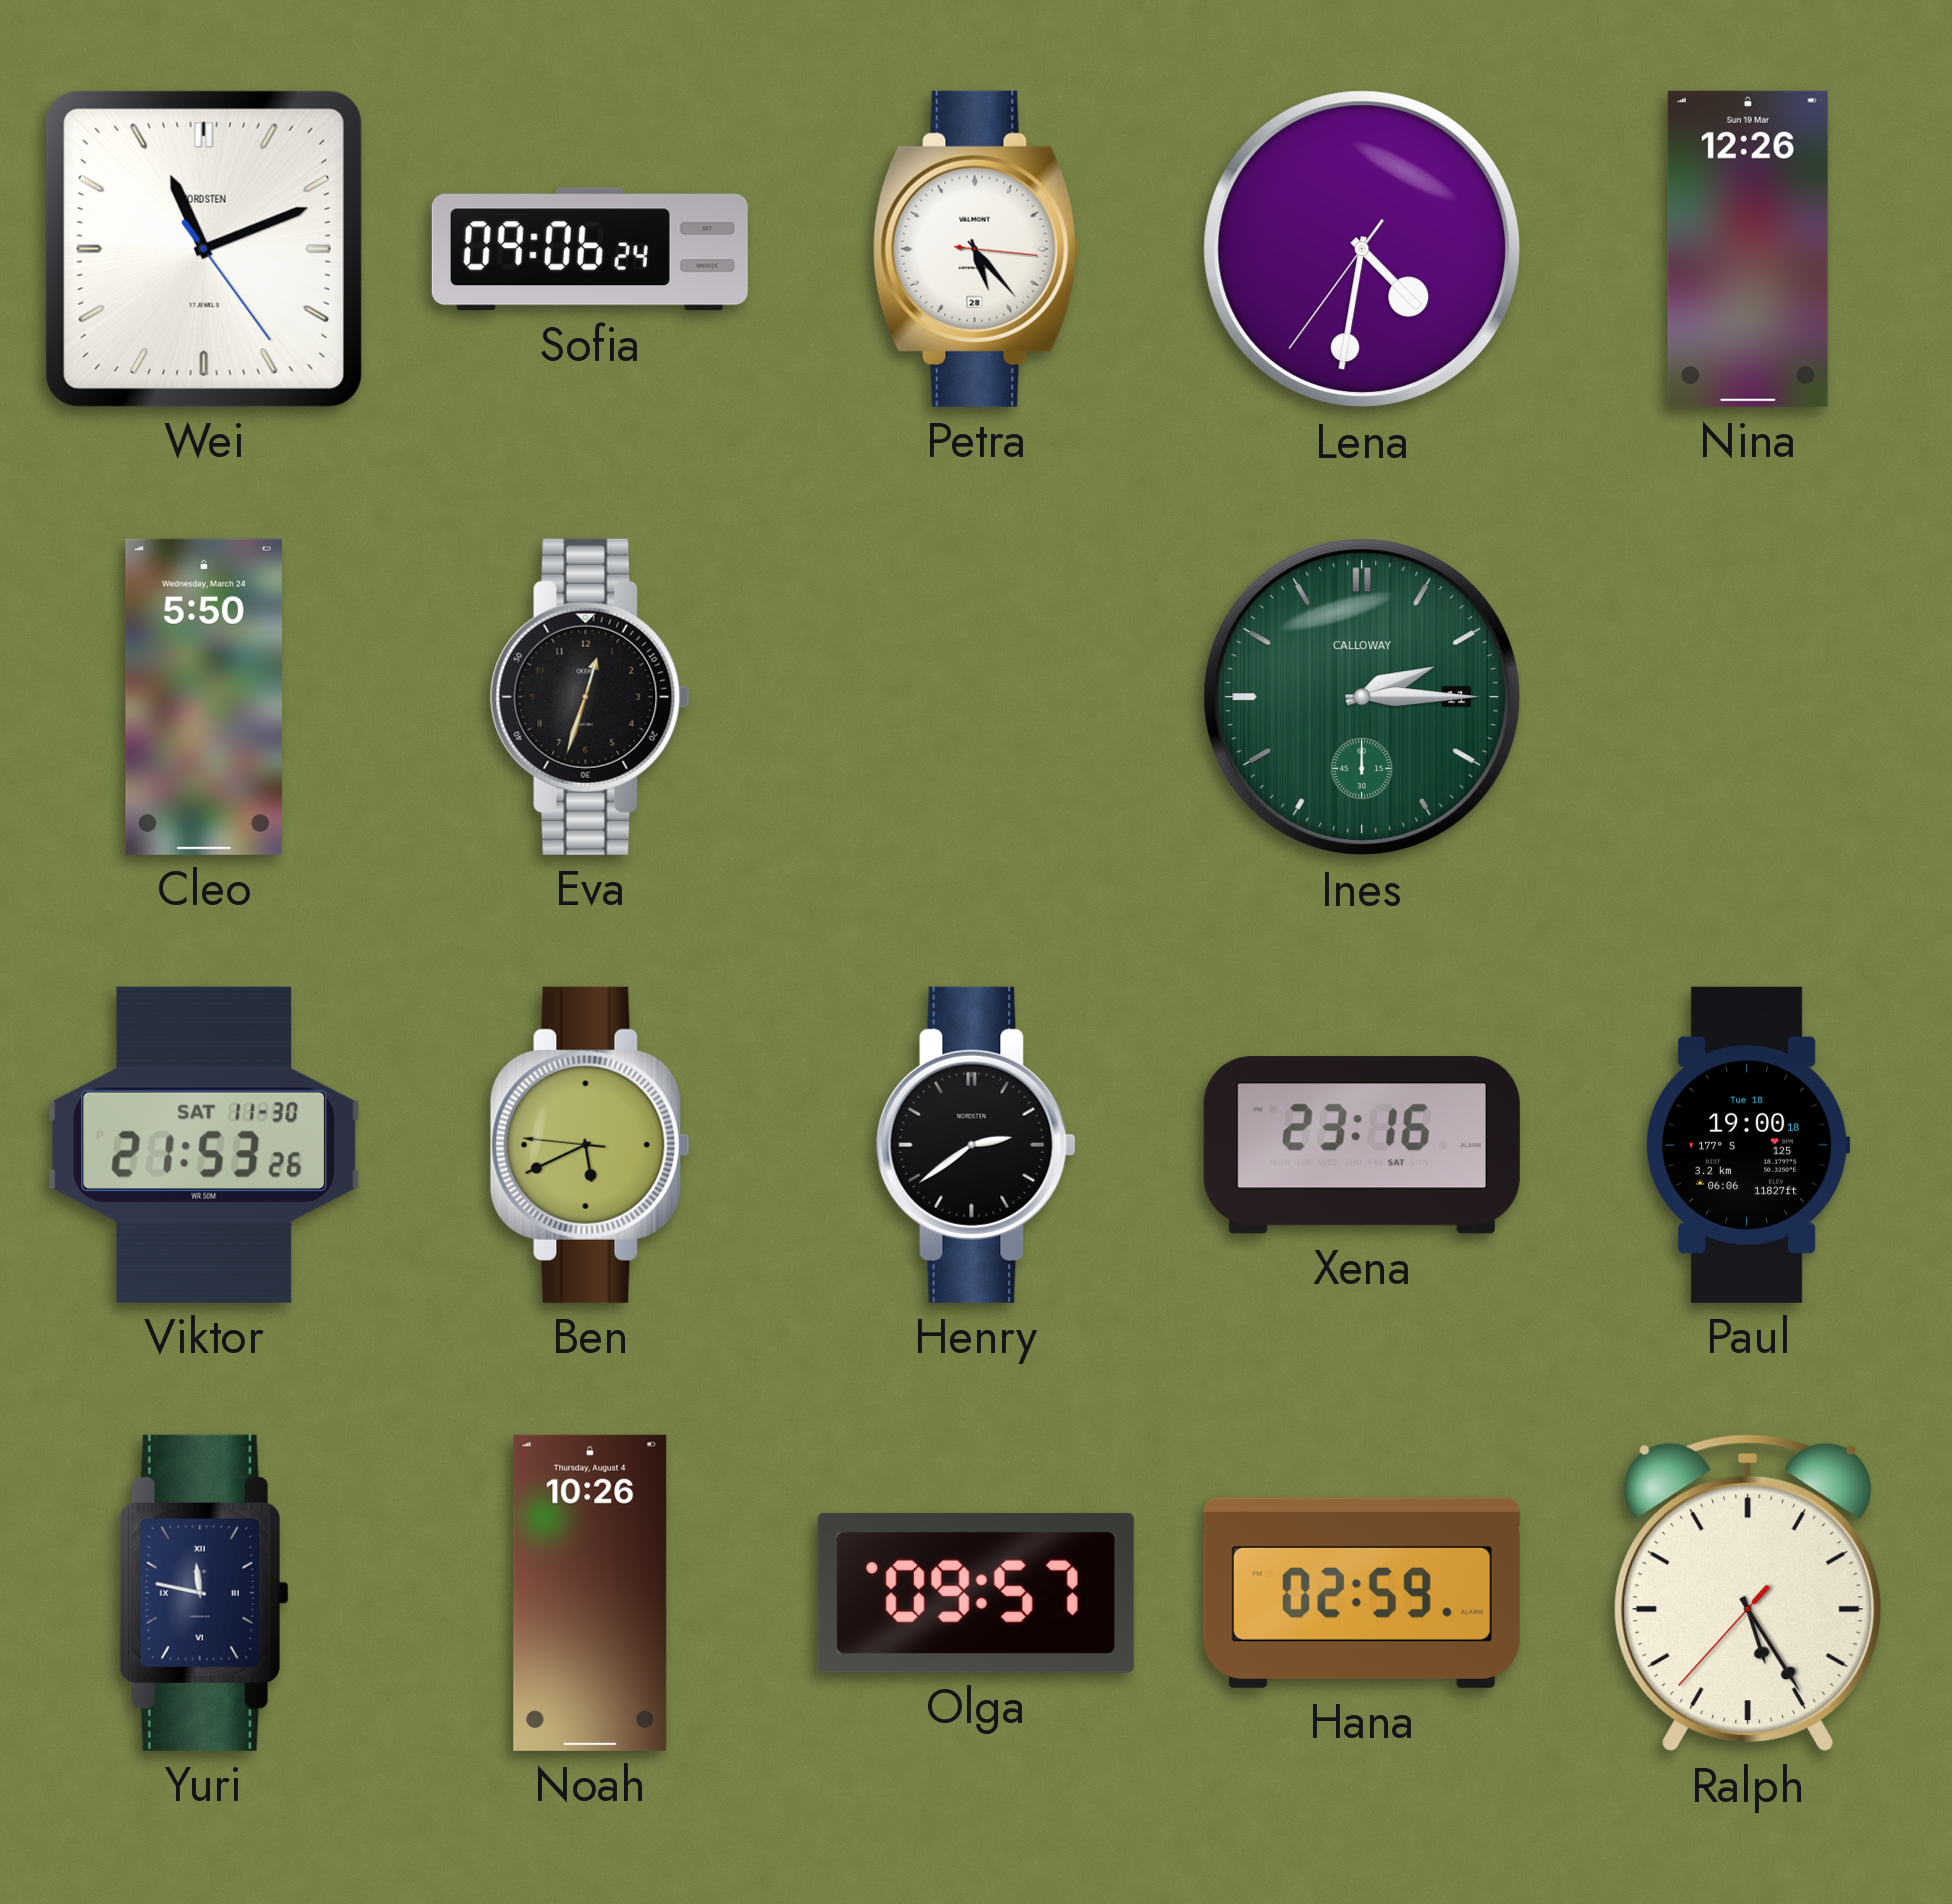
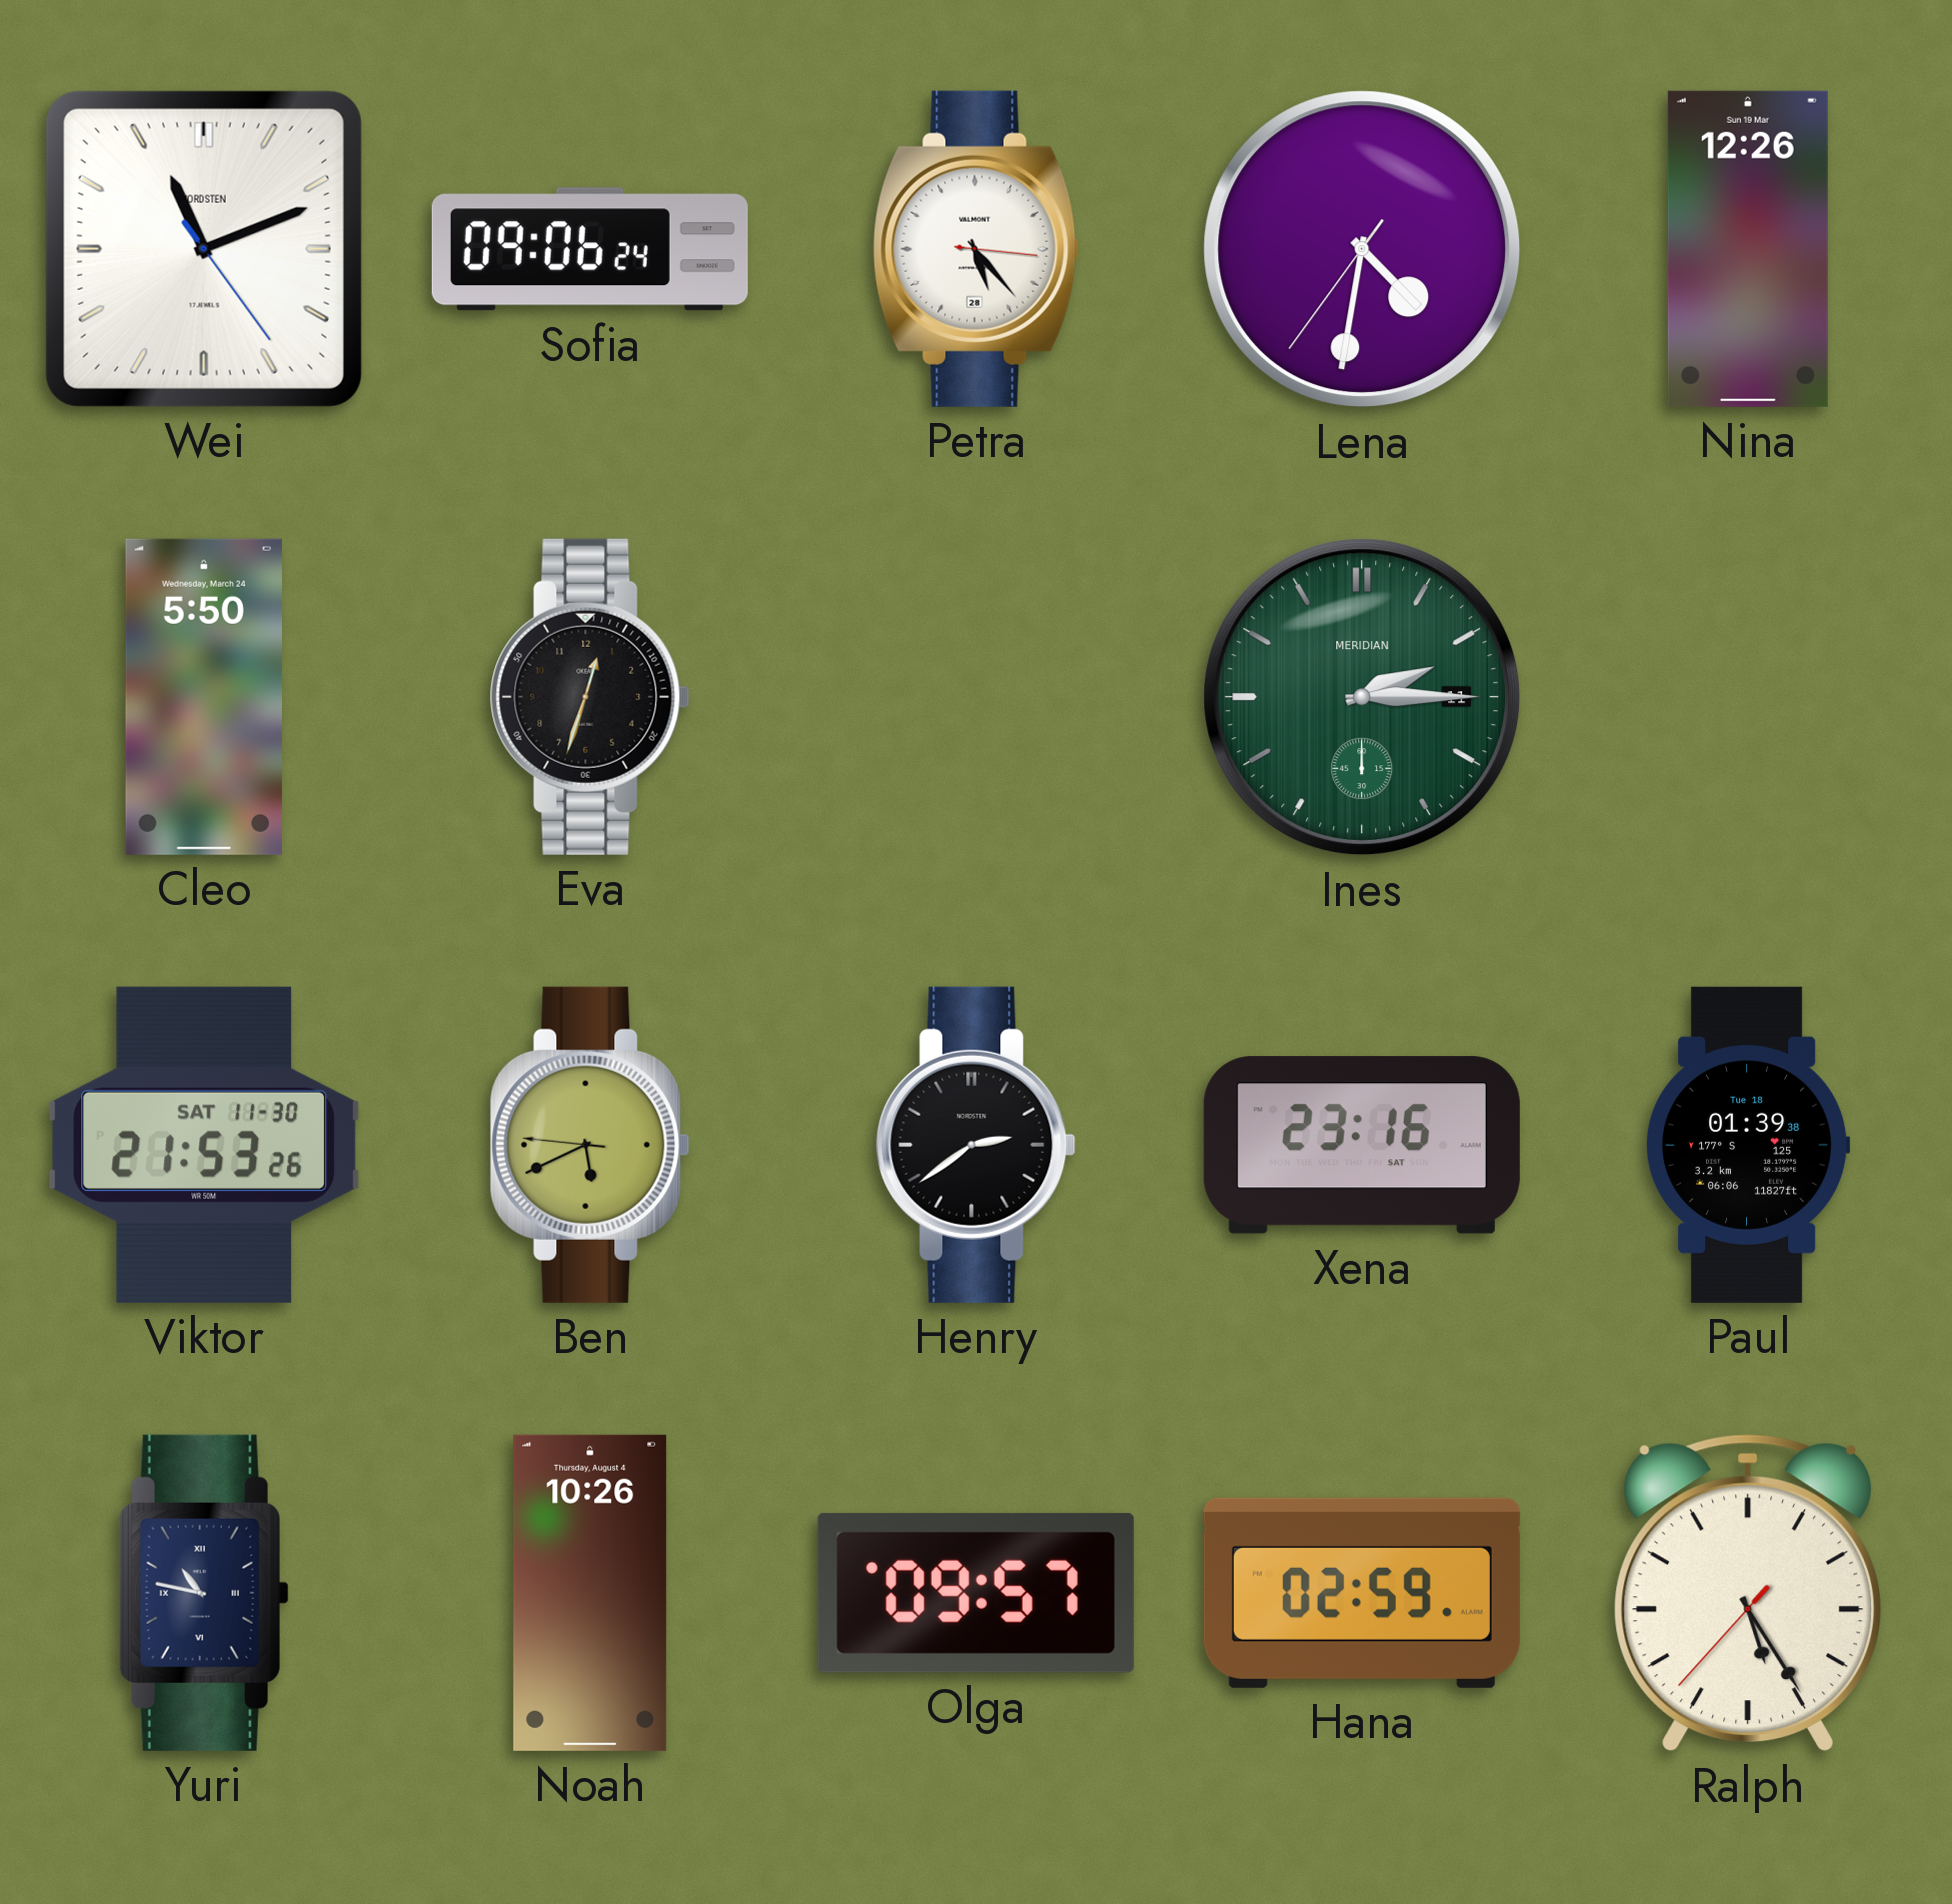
Ines brand: CALLOWAY -> MERIDIAN (1362, 697)
Paul: 19:00 -> 01:39 (1748, 1145)
Yuri: 11:47 -> 10:47 (204, 1593)
